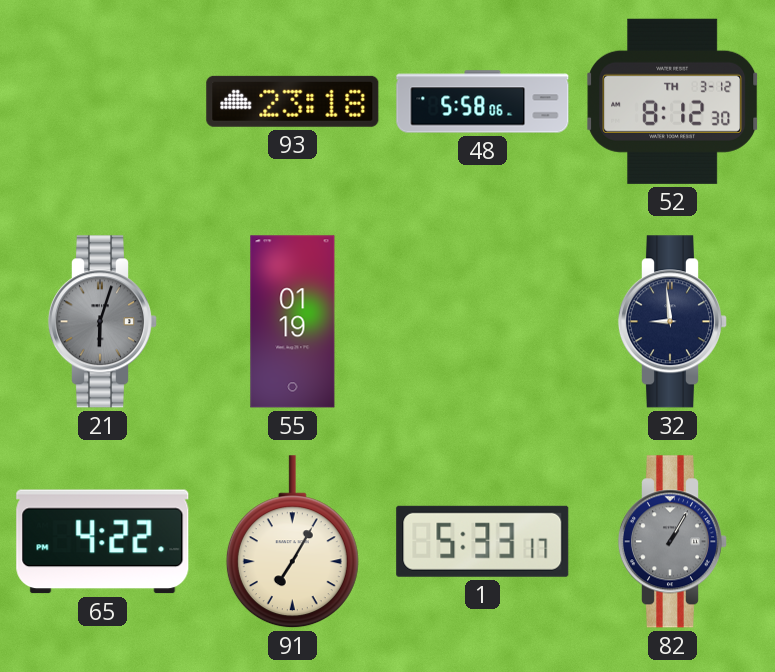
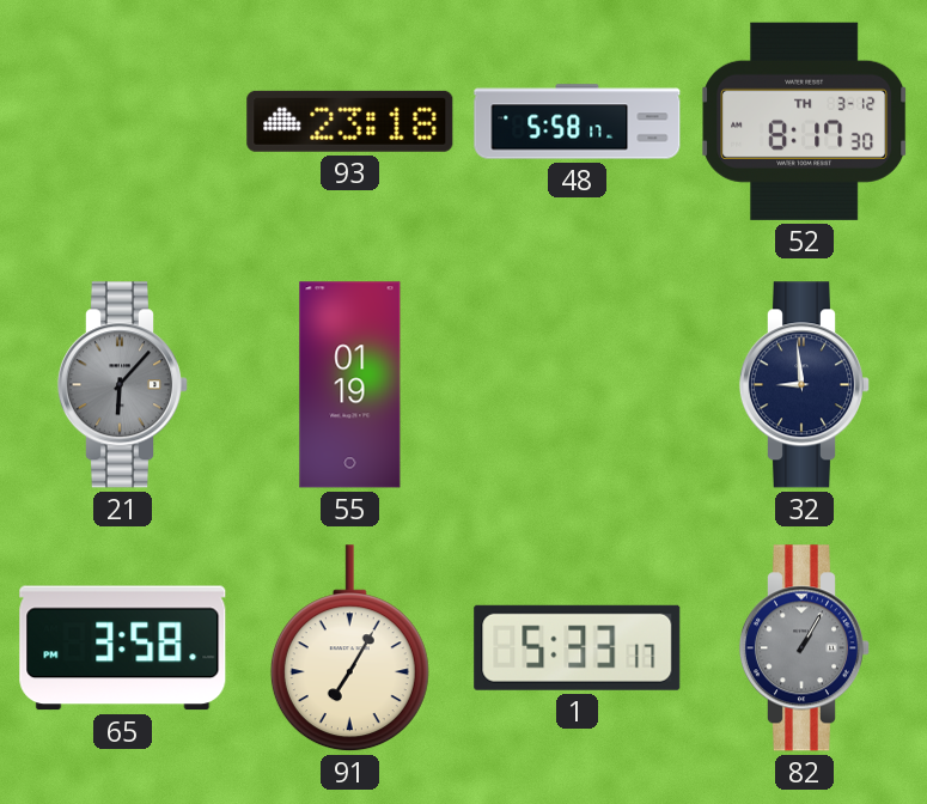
48: 5:58:06 -> 5:58:17 (578, 122)
52: 8:12 -> 8:17 (805, 121)
21: 6:03 -> 6:07 (122, 385)
65: 4:22 -> 3:58 (123, 648)
